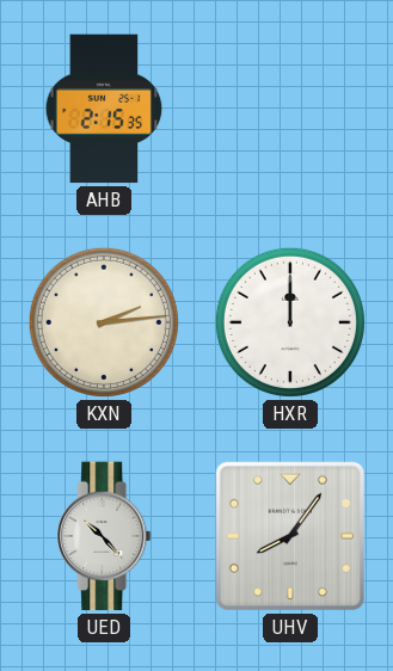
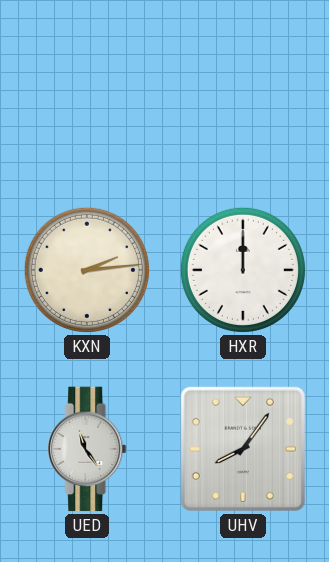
AHB: 2:15 -> none (104, 109)
UED: 10:23 -> 11:24 (87, 449)
